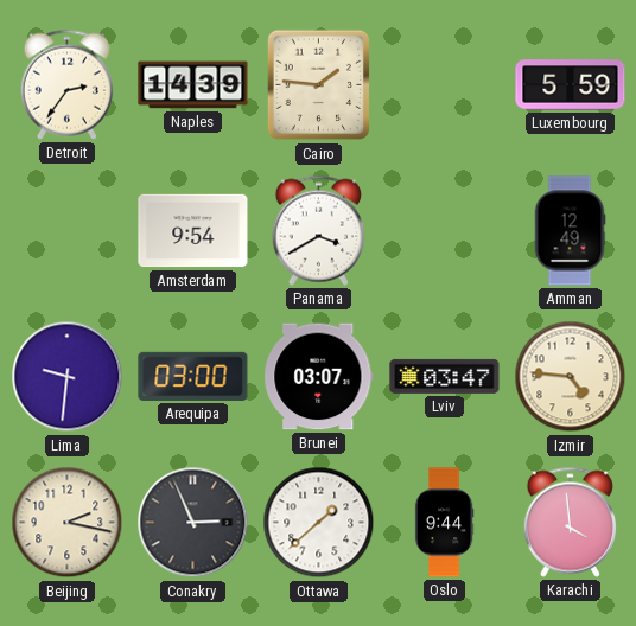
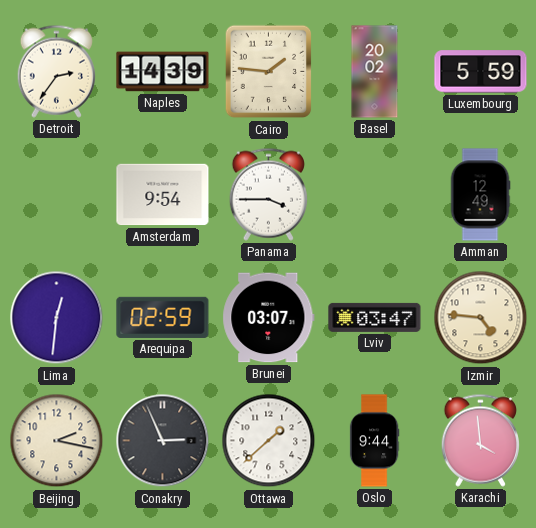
Basel: none -> 20:02 (375, 72)
Panama: 3:40 -> 3:45 (268, 194)
Lima: 9:31 -> 12:31 (57, 318)
Arequipa: 03:00 -> 02:59 (163, 317)
